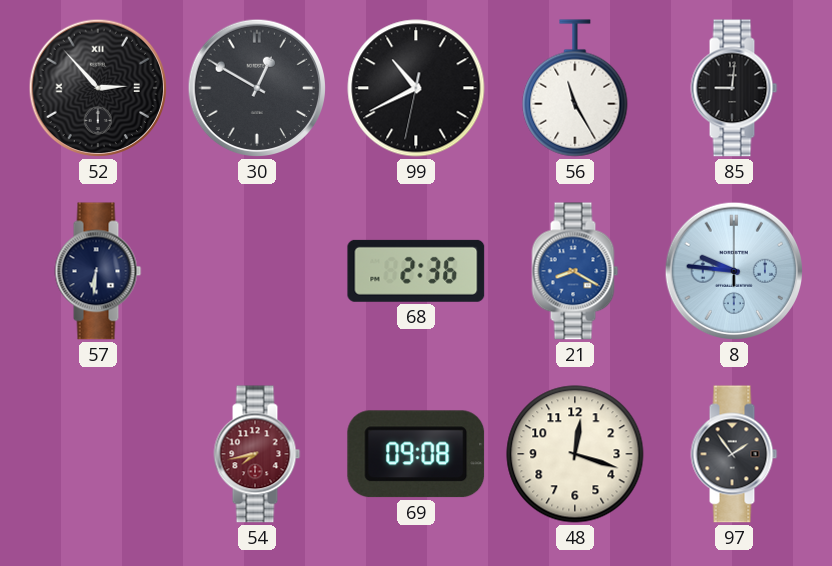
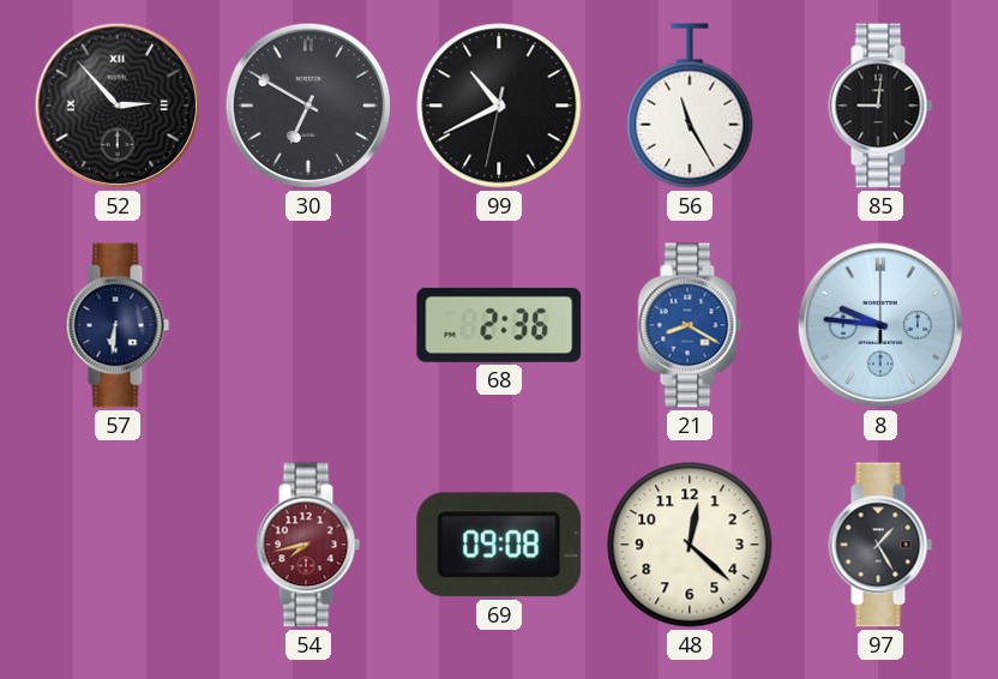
30: 12:50 -> 6:50 (308, 106)
48: 12:18 -> 12:22 (690, 545)
97: 1:54 -> 1:25 (880, 545)
